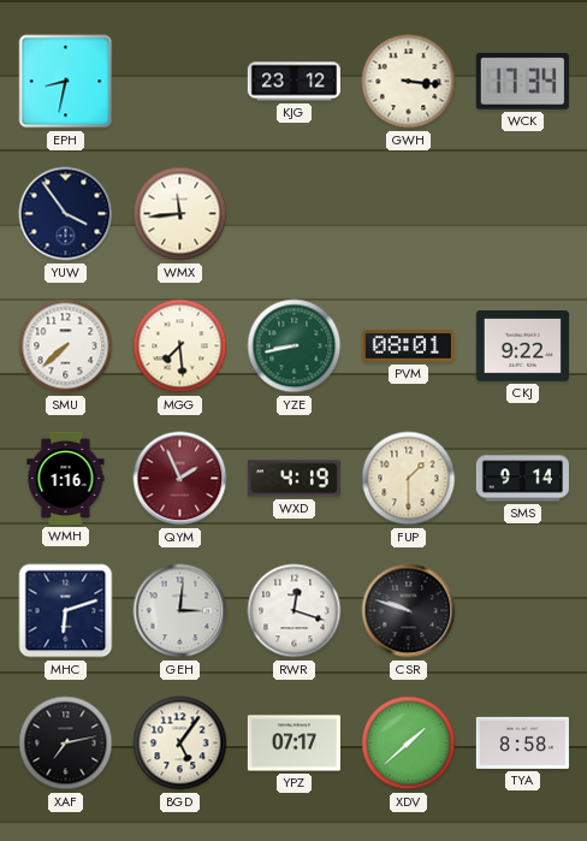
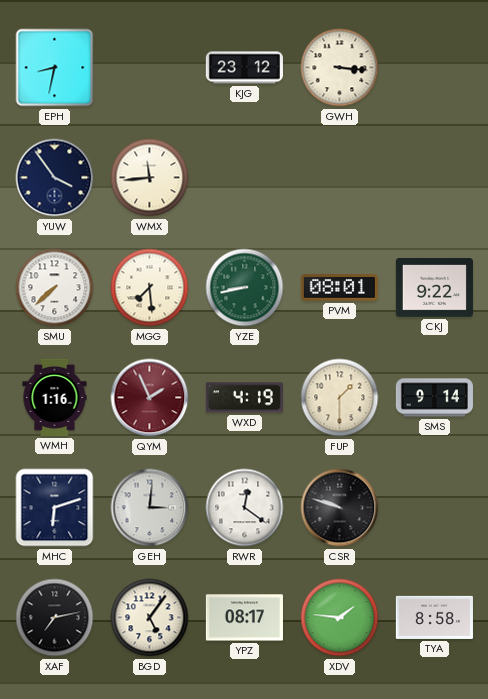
WCK: 17:34 -> none (522, 82)
RWR: 12:18 -> 12:21 (245, 508)
YPZ: 07:17 -> 08:17 (244, 618)
XDV: 1:38 -> 1:46 (340, 618)
